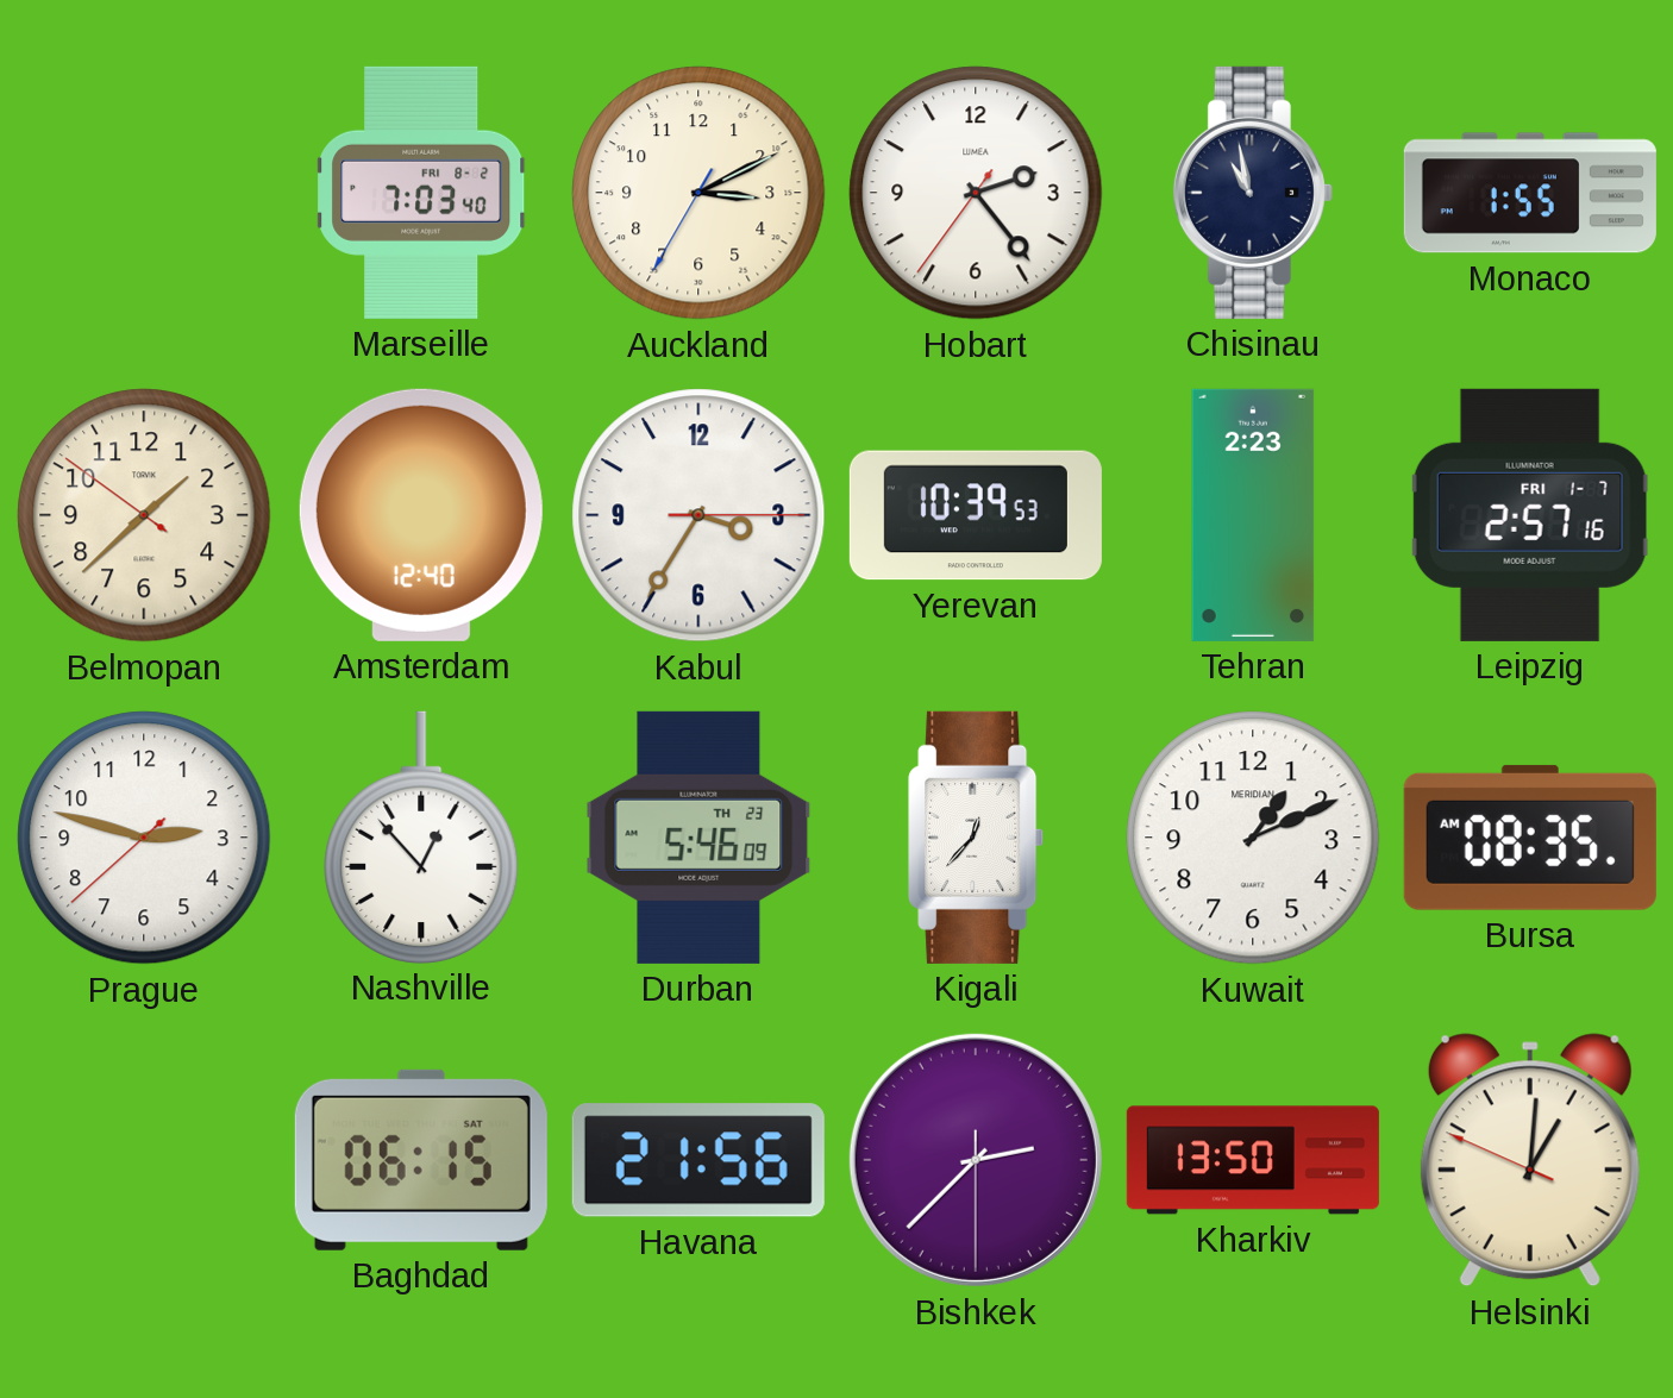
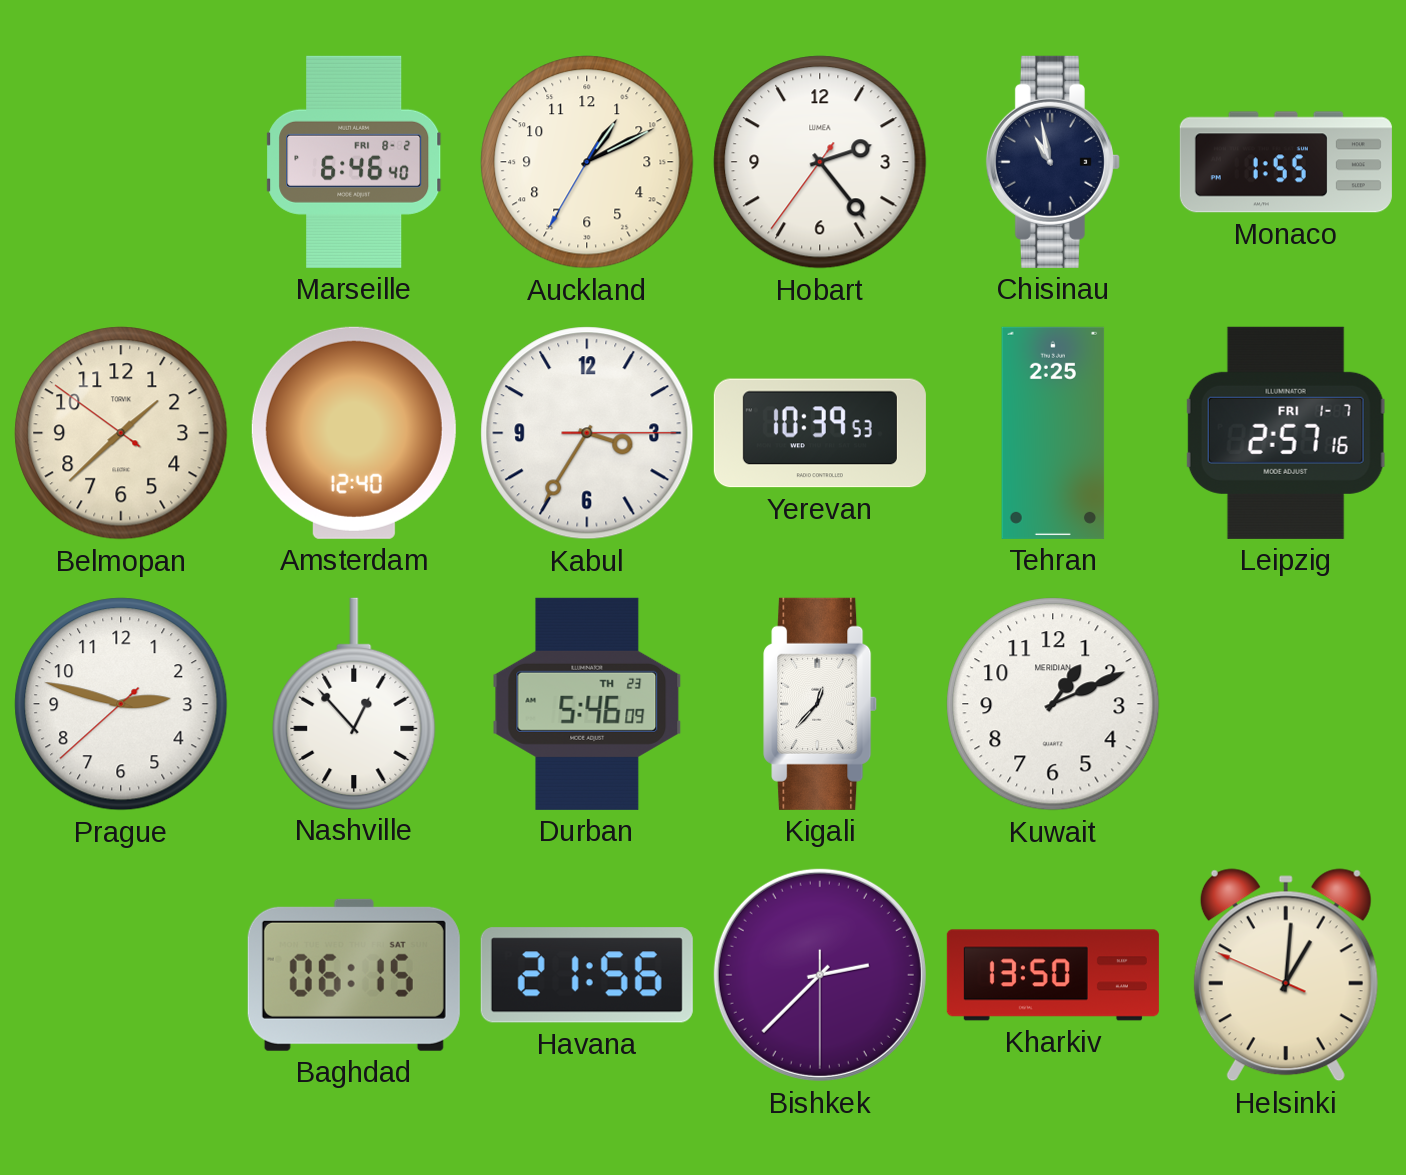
Marseille: 7:03 -> 6:46 (354, 162)
Auckland: 3:10 -> 1:10 (587, 162)
Tehran: 2:23 -> 2:25 (1053, 433)
Bursa: 08:35 -> none (1530, 838)
